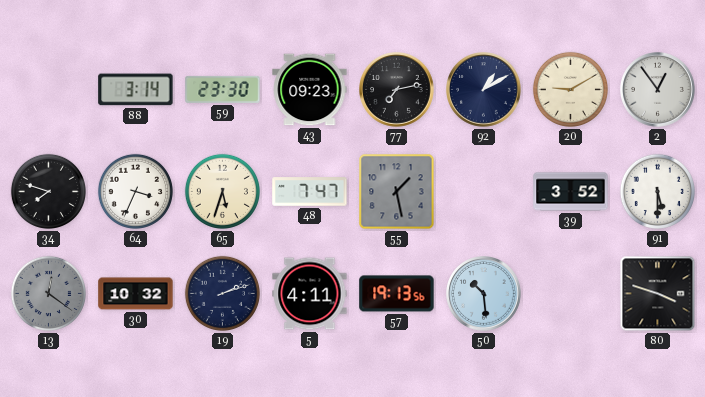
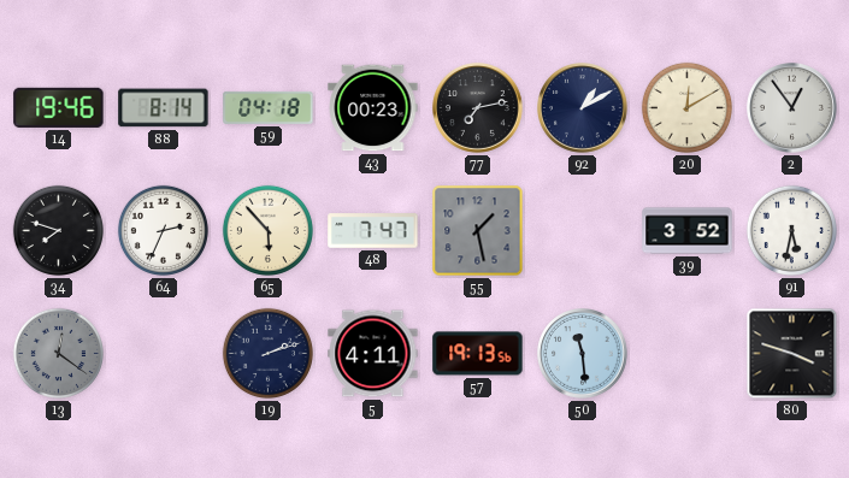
14: none -> 19:46 (59, 107)
88: 3:14 -> 8:14 (164, 108)
59: 23:30 -> 04:18 (269, 107)
43: 09:23 -> 00:23 (373, 108)
20: 9:10 -> 12:10 (686, 107)
64: 3:34 -> 2:34 (163, 230)
65: 5:33 -> 5:53 (267, 230)
91: 5:30 -> 5:32 (791, 230)
30: 10:32 -> none (136, 294)
50: 10:29 -> 11:29 (583, 354)
